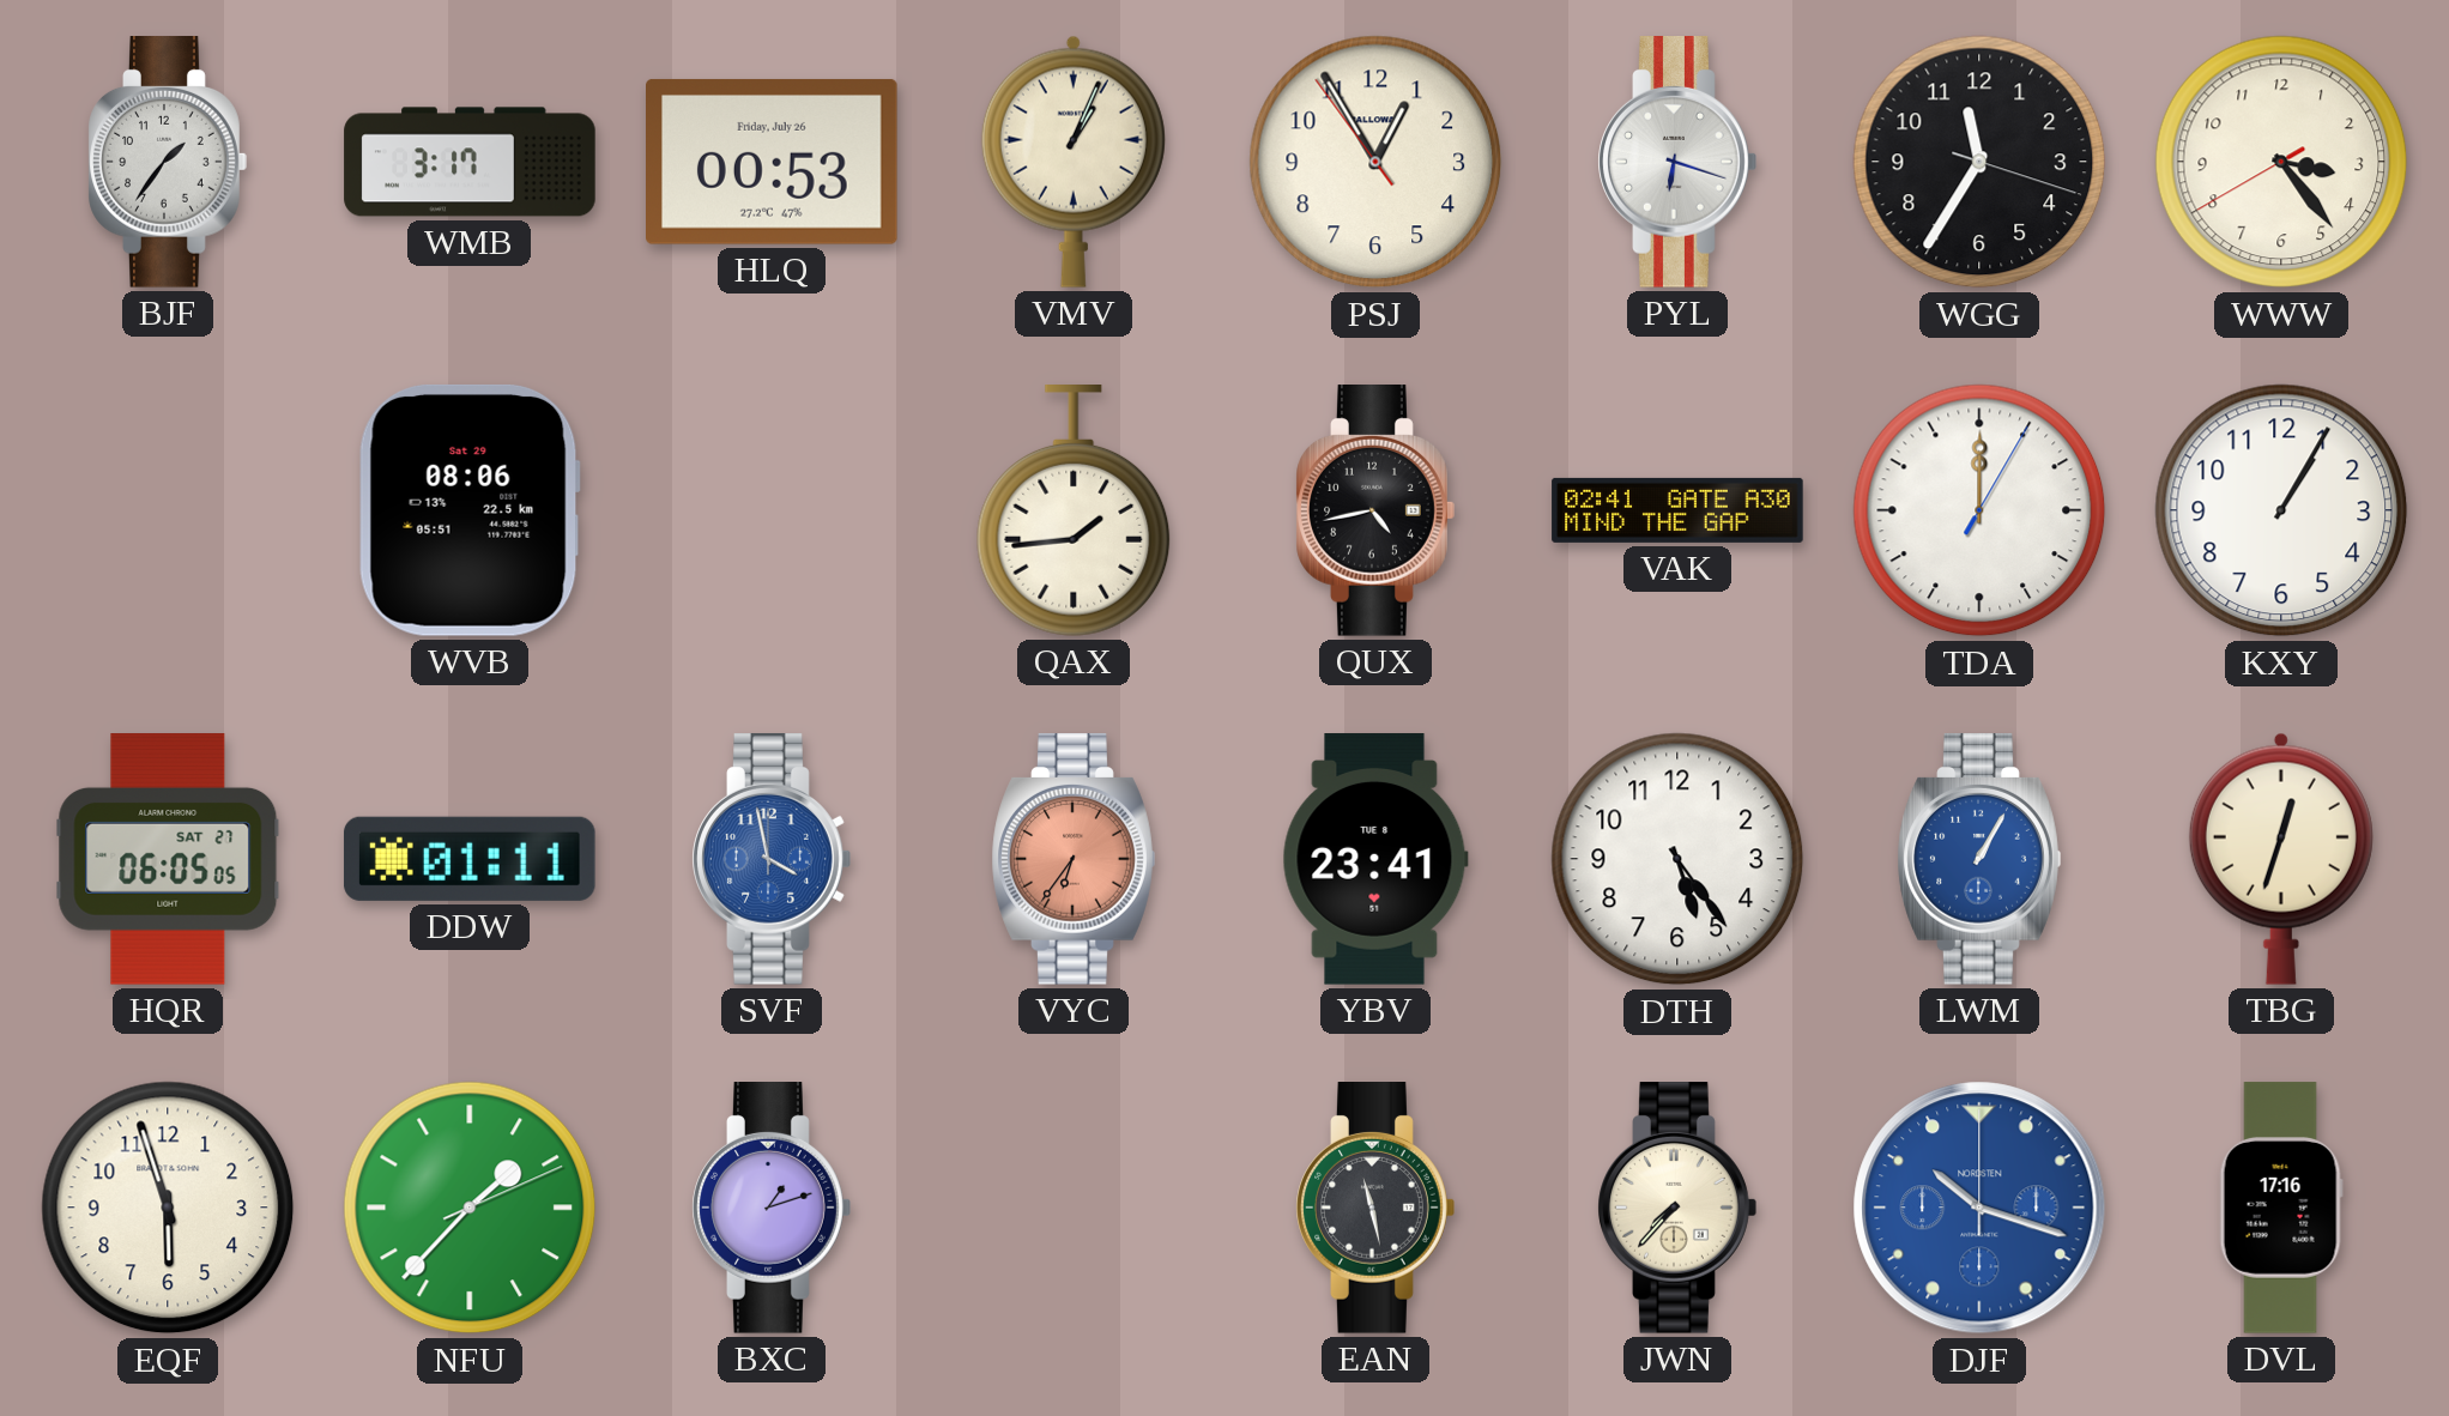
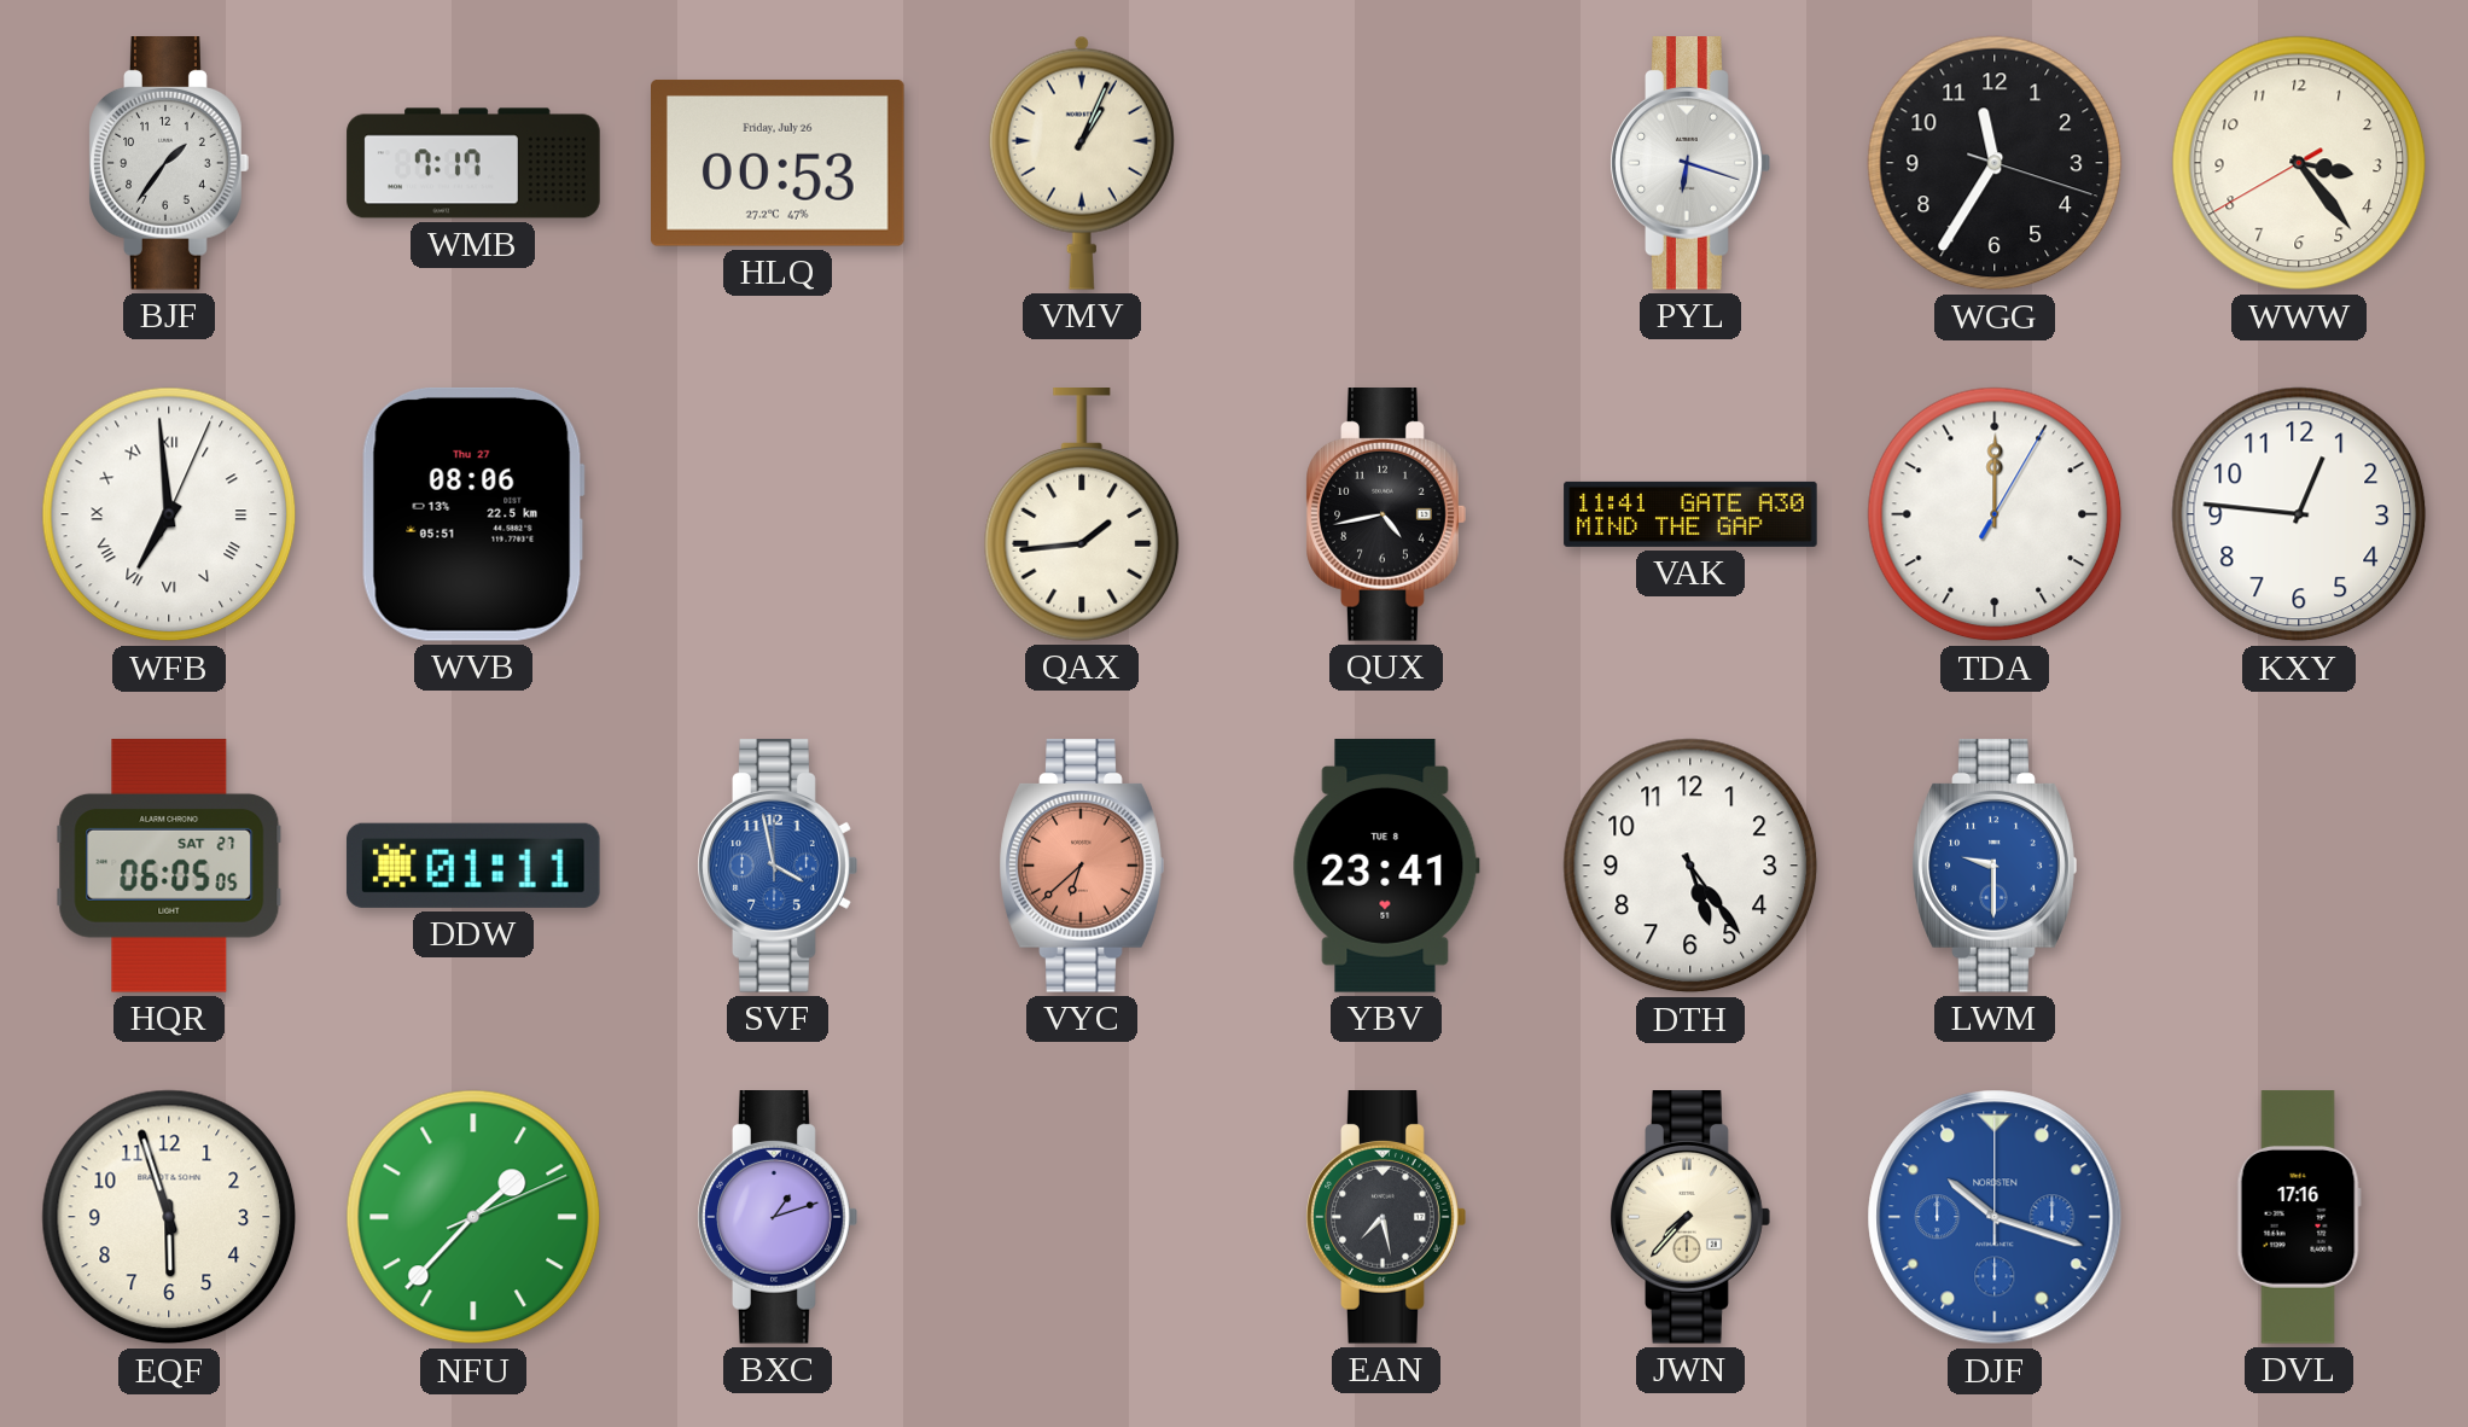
WMB: 3:17 -> 7:17 (473, 163)
PSJ: 12:54 -> none (1375, 162)
WFB: none -> 6:59 (169, 514)
WVB date: Sat 29 -> Thu 27 (473, 514)
VAK: 02:41 -> 11:41 (1690, 514)
KXY: 1:05 -> 12:46 (2299, 514)
VYC: 6:36 -> 6:38 (1082, 867)
LWM: 1:05 -> 9:30 (1995, 867)
TBG: 12:33 -> none (2281, 859)
EAN: 11:28 -> 7:28 (1386, 1218)
